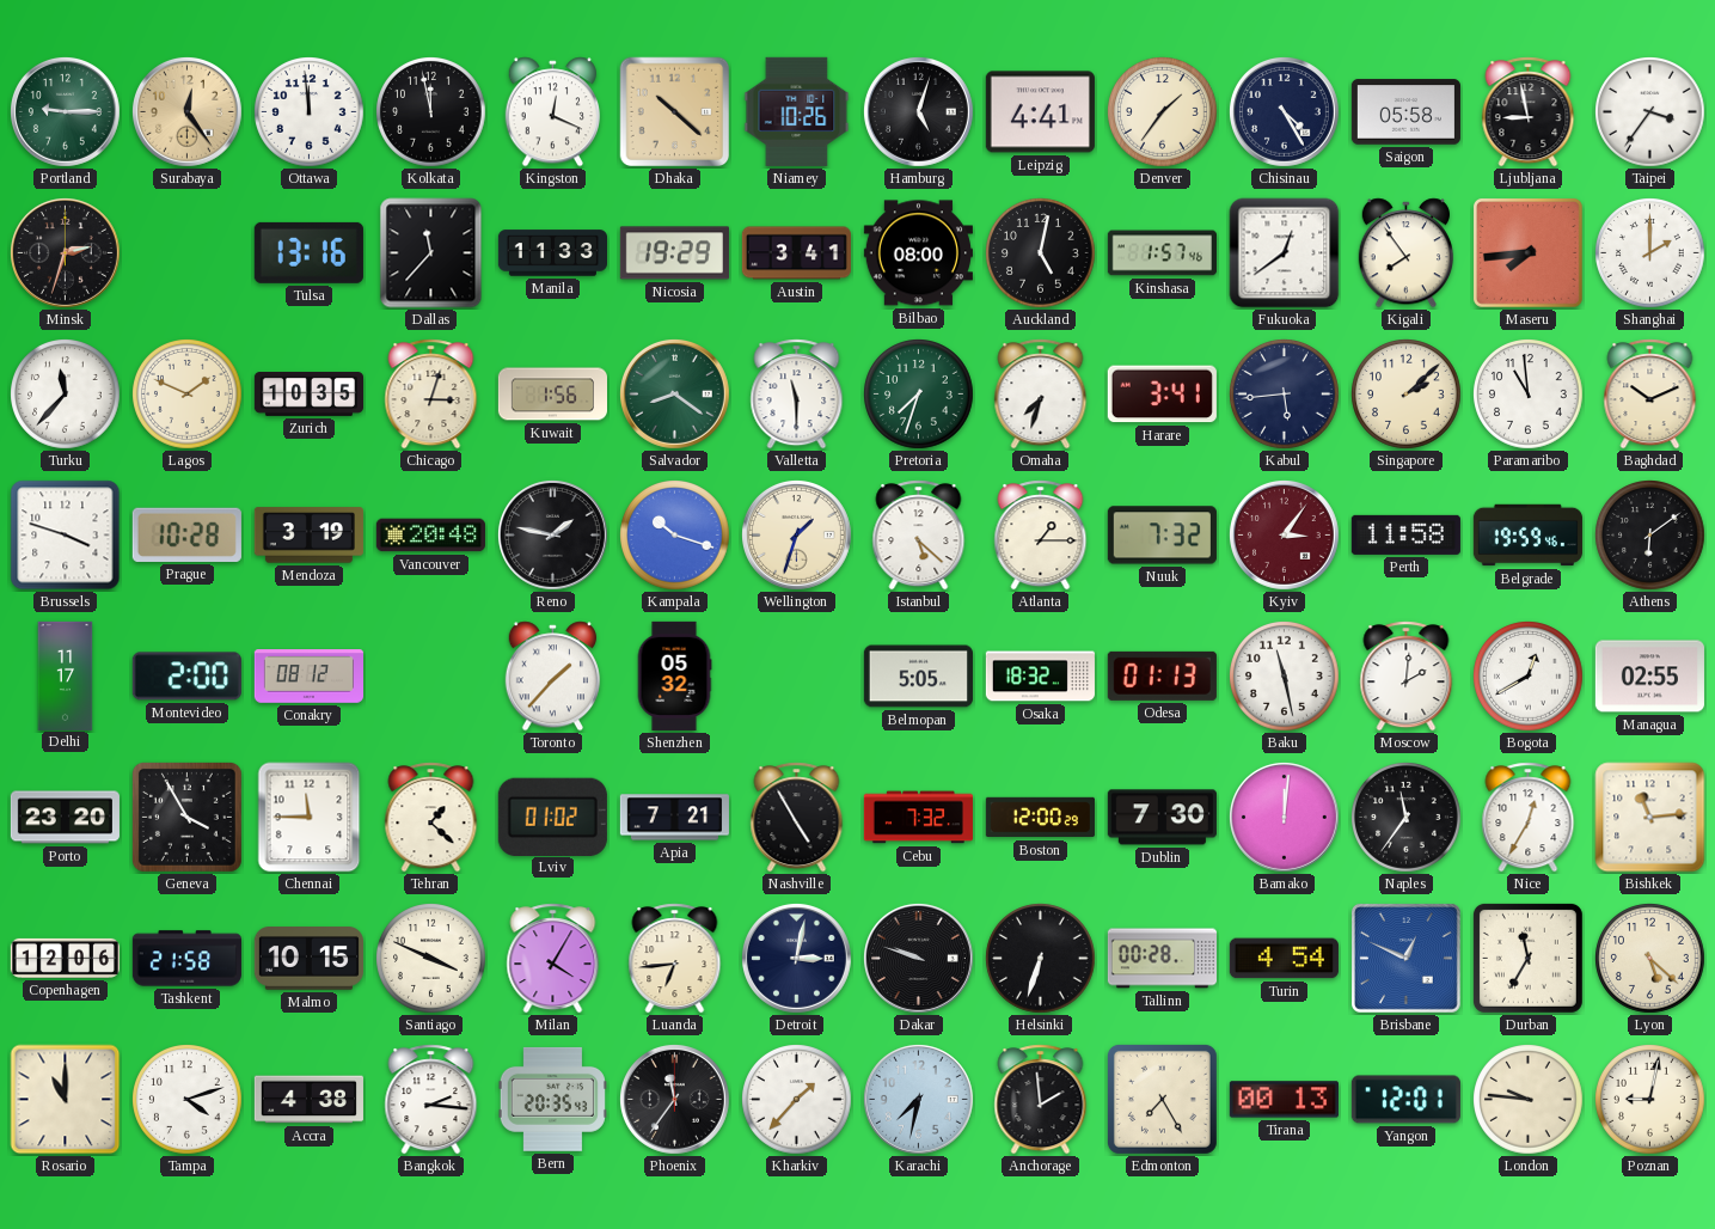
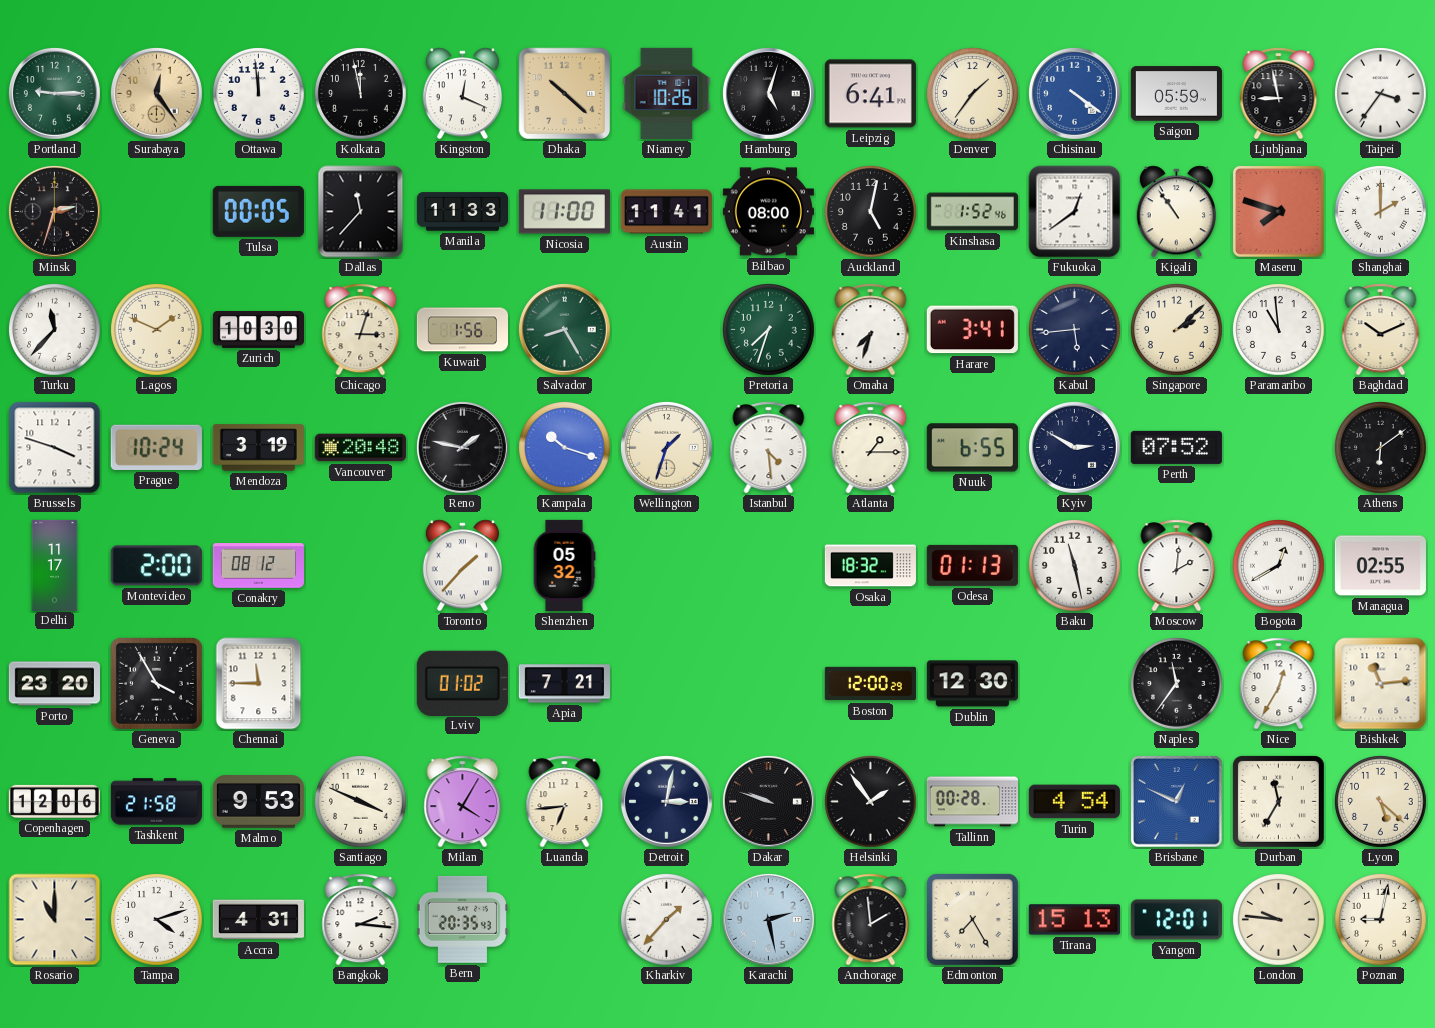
Leipzig: 4:41 -> 6:41 (870, 94)
Chisinau: 4:25 -> 4:21 (1074, 93)
Chisinau dial: navy -> blue (1074, 93)
Saigon: 05:58 -> 05:59 (1176, 94)
Tulsa: 13:16 -> 00:05 (258, 211)
Nicosia: 19:29 -> 11:00 (564, 212)
Austin: 3:41 -> 11:41 (666, 212)
Kinshasa: 1:57 -> 1:52 (972, 212)
Kigali: 7:54 -> 10:54 (1176, 212)
Maseru: 7:44 -> 7:48 (1278, 211)
Zurich: 10:35 -> 10:30 (258, 330)
Salvador: 8:21 -> 8:25 (564, 329)
Valletta: 11:30 -> none (797, 395)
Prague: 10:28 -> 10:24 (156, 447)
Istanbul: 5:22 -> 4:29 (769, 448)
Nuuk: 7:32 -> 6:55 (972, 448)
Kyiv: 3:06 -> 2:50 (1074, 447)
Kyiv dial: burgundy -> navy (1074, 447)
Perth: 11:58 -> 07:52 (1176, 447)
Belgrade: 19:59 -> none (1527, 536)
Belmopan: 5:05 -> none (918, 677)
Tehran: 1:22 -> none (431, 818)
Nashville: 4:55 -> none (797, 818)
Cebu: 7:32 -> none (918, 818)
Dublin: 7:30 -> 12:30 (972, 684)
Bamako: 12:01 -> none (1284, 817)
Malmo: 10:15 -> 9:53 (258, 802)
Helsinki: 6:33 -> 1:54 (871, 802)
Accra: 4:38 -> 4:31 (258, 920)
Phoenix: 11:36 -> none (674, 1099)
Karachi: 7:32 -> 2:28 (768, 919)
Tirana: 00:13 -> 15:13 (1074, 920)
